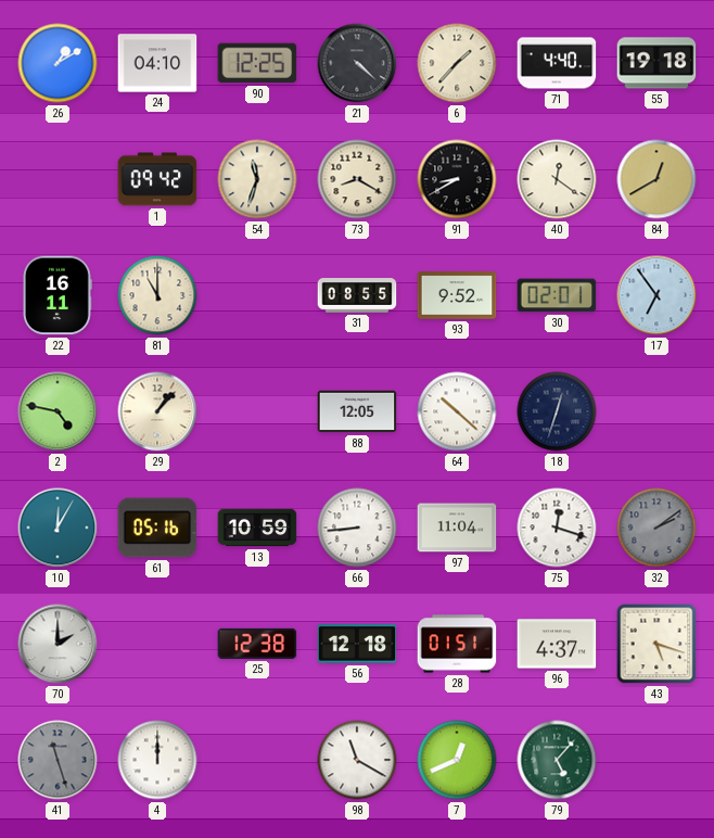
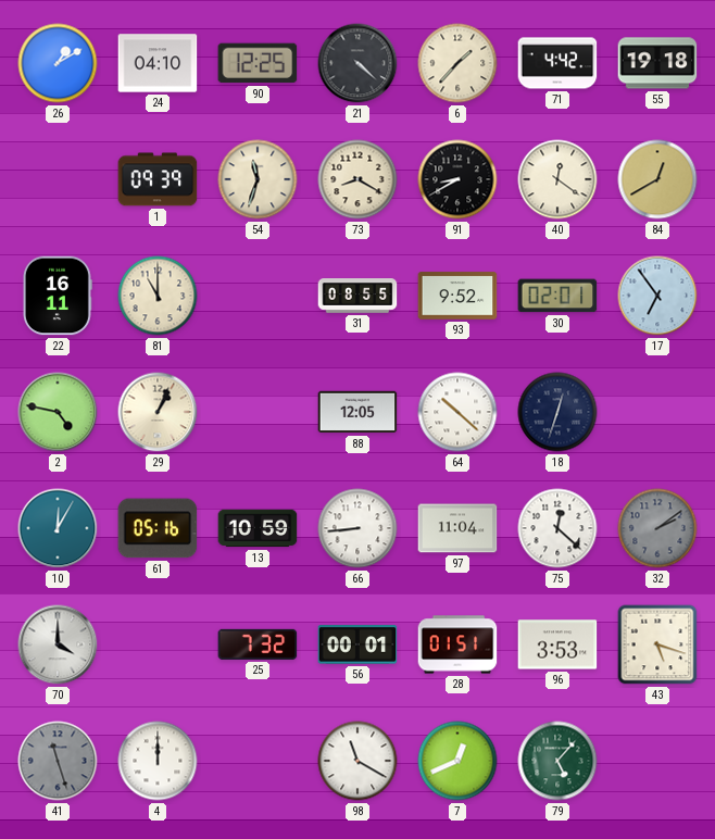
71: 4:40 -> 4:42 (557, 63)
1: 09:42 -> 09:39 (158, 179)
29: 1:07 -> 1:04 (158, 412)
75: 12:18 -> 12:22 (557, 528)
70: 2:00 -> 4:00 (58, 644)
25: 12:38 -> 7:32 (258, 644)
56: 12:18 -> 00:01 (357, 644)
96: 4:37 -> 3:53 (557, 644)
